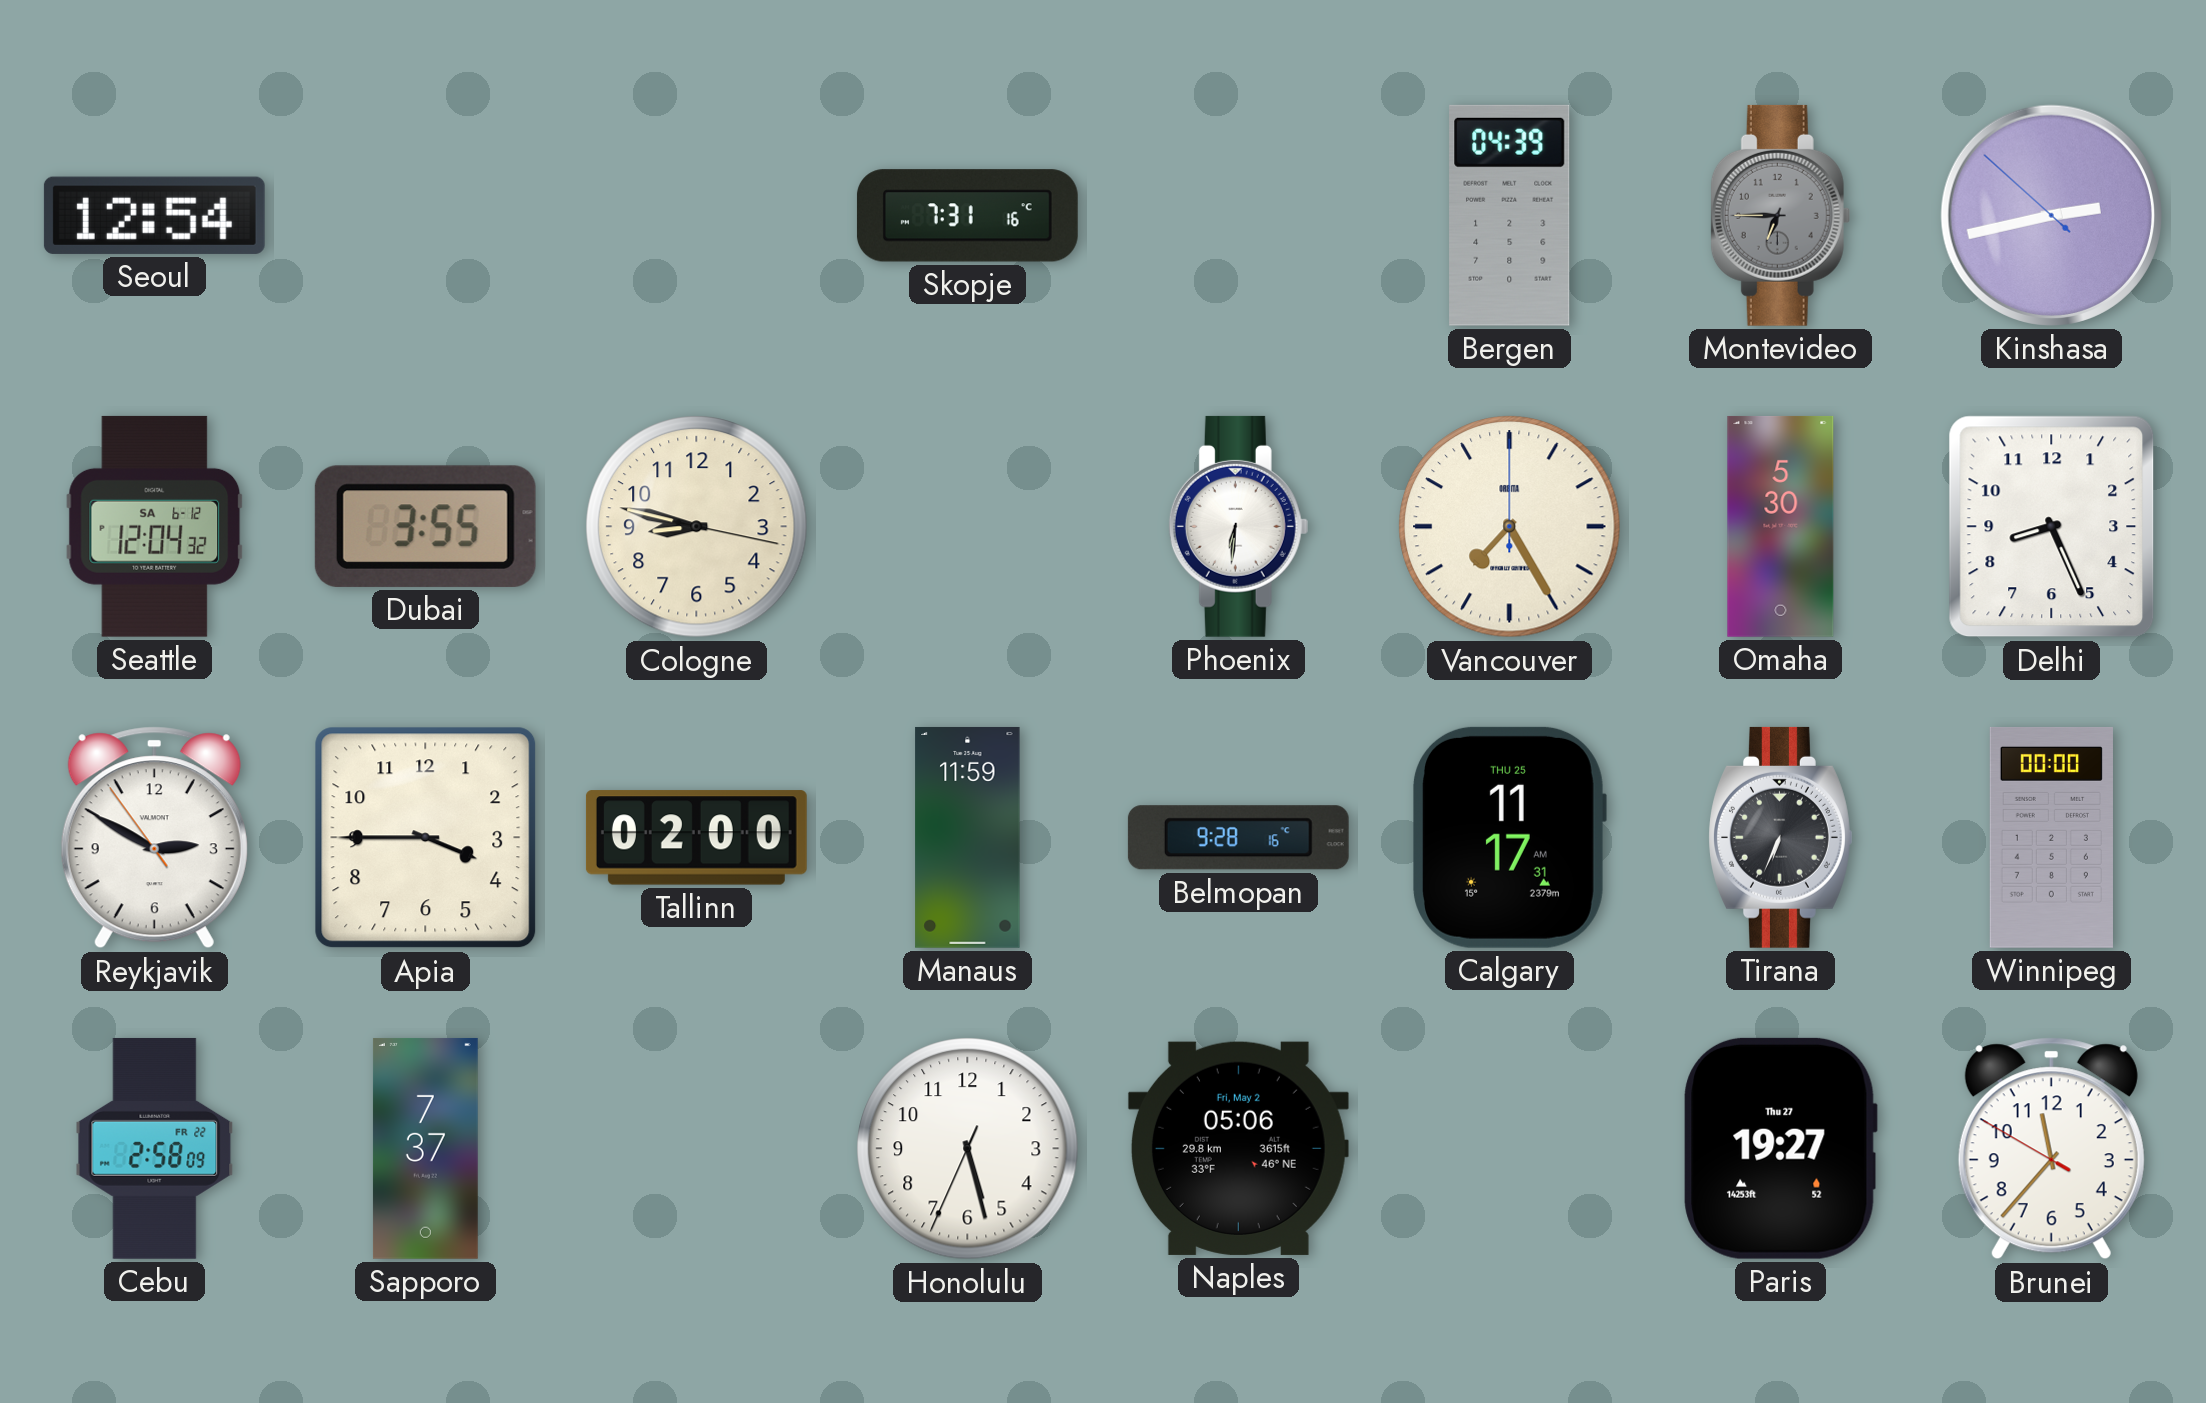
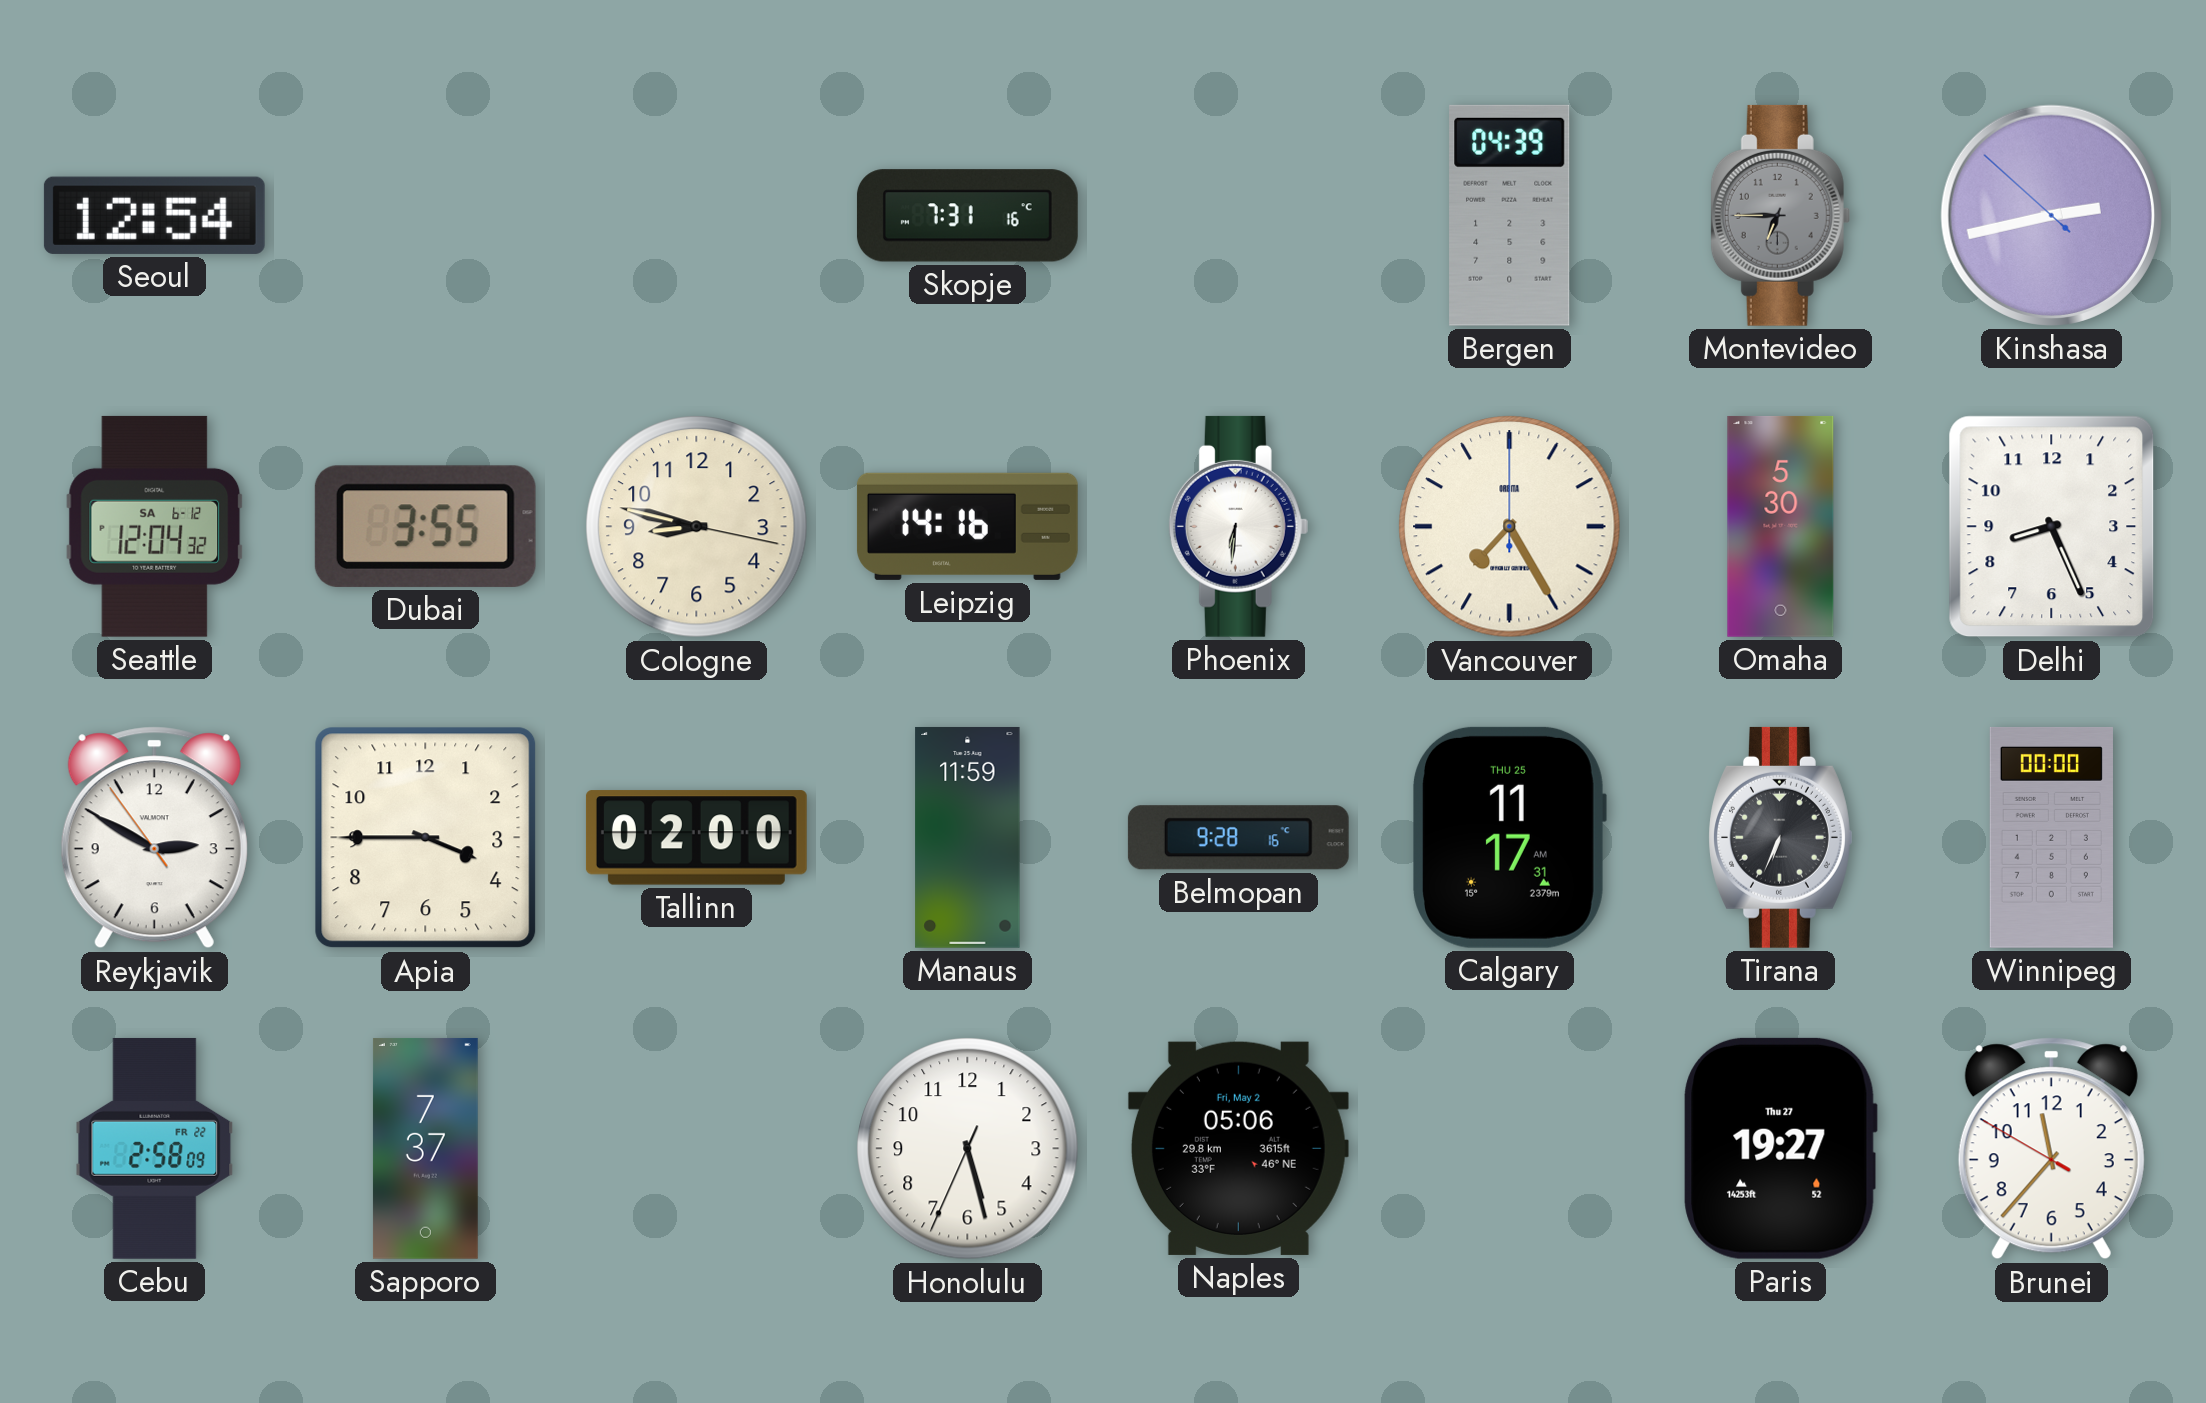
Leipzig: none -> 14:16 (967, 526)
